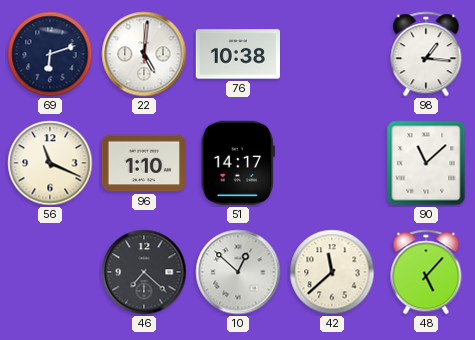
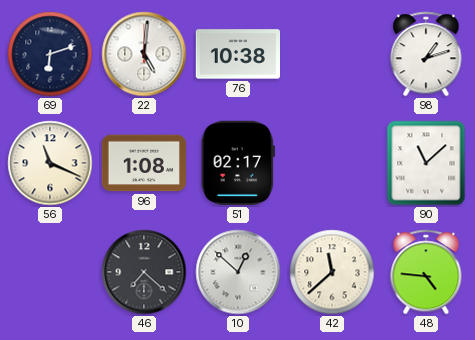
98: 1:16 -> 1:12 (426, 54)
96: 1:10 -> 1:08 (143, 163)
51: 14:17 -> 02:17 (238, 163)
48: 5:07 -> 4:46 (426, 272)
